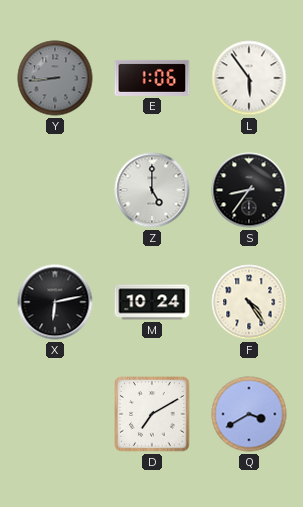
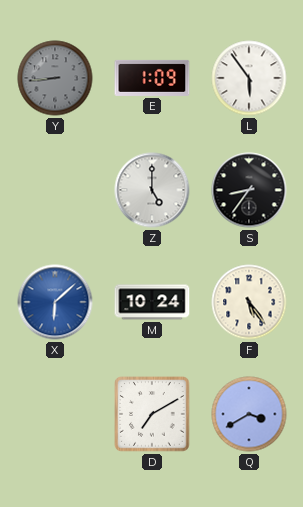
E: 1:06 -> 1:09 (152, 78)
X: 6:13 -> 6:08 (55, 302)
X dial: black -> blue (55, 302)
F: 4:24 -> 5:24 (249, 302)
